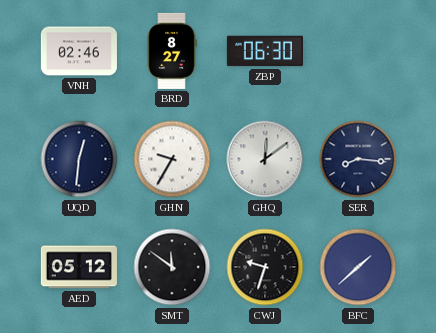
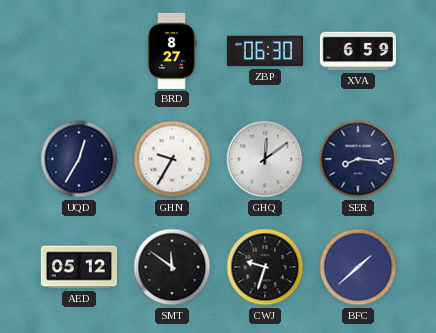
VNH: 02:46 -> none (79, 51)
XVA: none -> 6:59 (358, 51)
UQD: 12:31 -> 12:35 (79, 159)
